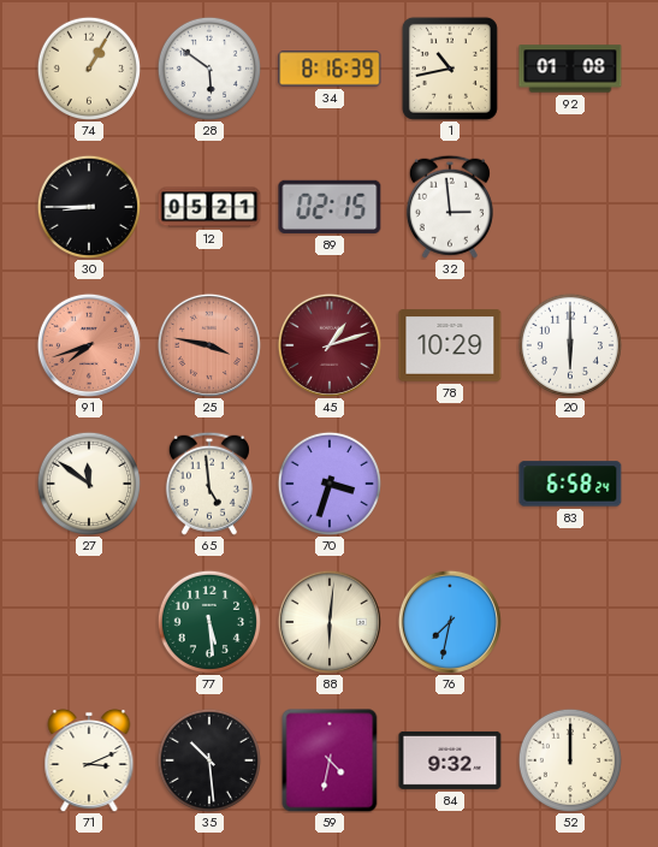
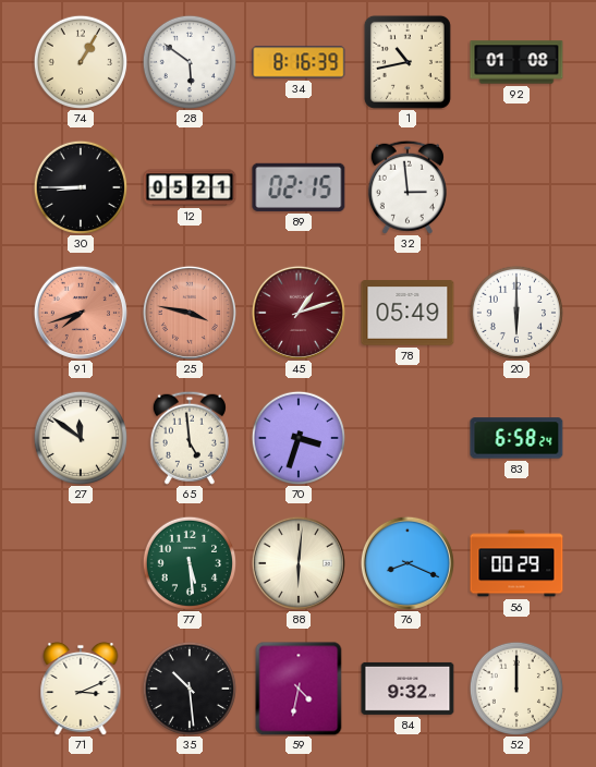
78: 10:29 -> 05:49 (408, 313)
76: 7:32 -> 8:19 (408, 563)
56: none -> 00:29 (516, 563)
